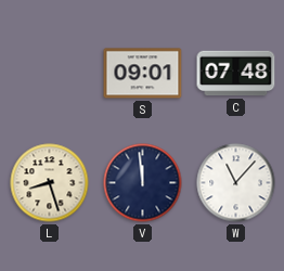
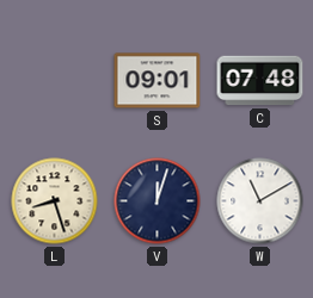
V: 11:59 -> 12:03 (158, 201)
W: 11:07 -> 11:10 (260, 201)
